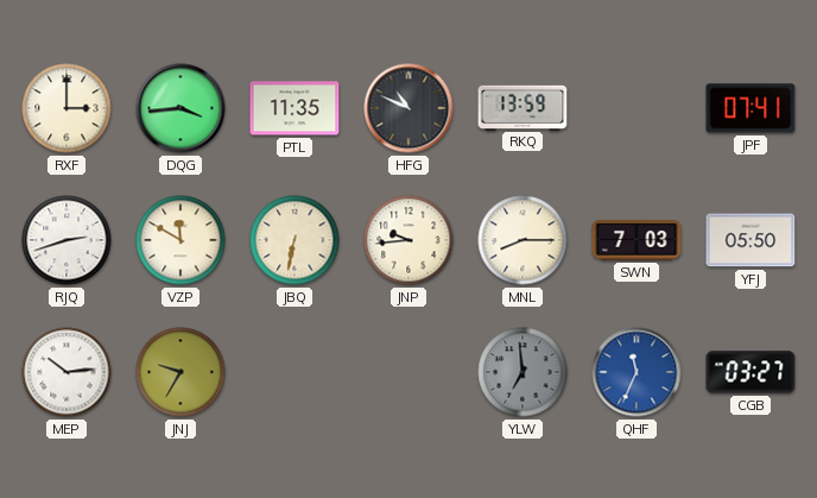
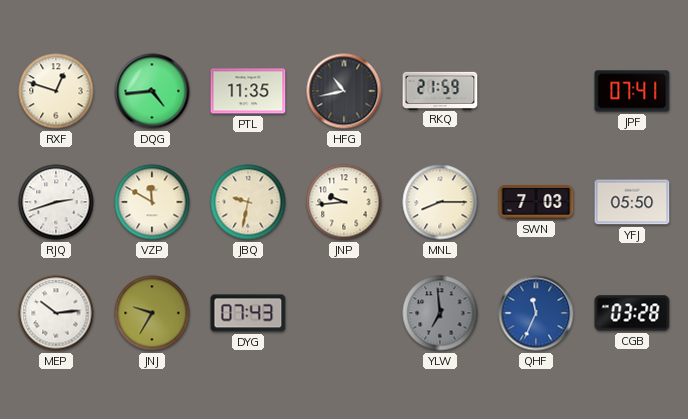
RXF: 3:00 -> 12:48 (56, 91)
DQG: 3:44 -> 4:44 (152, 91)
HFG: 10:49 -> 10:43 (344, 91)
RKQ: 13:59 -> 21:59 (440, 90)
JBQ: 6:32 -> 9:32 (248, 202)
DYG: none -> 07:43 (248, 313)
CGB: 03:27 -> 03:28 (632, 313)
